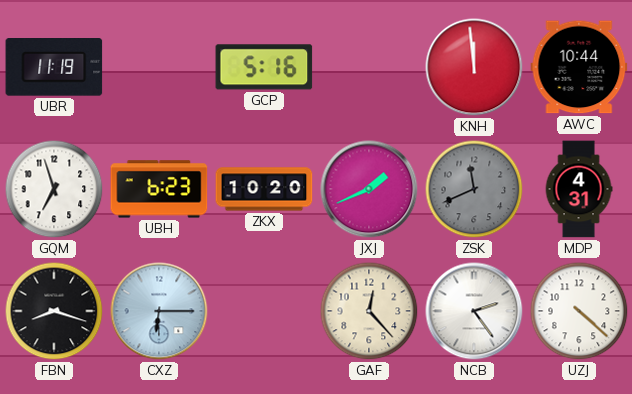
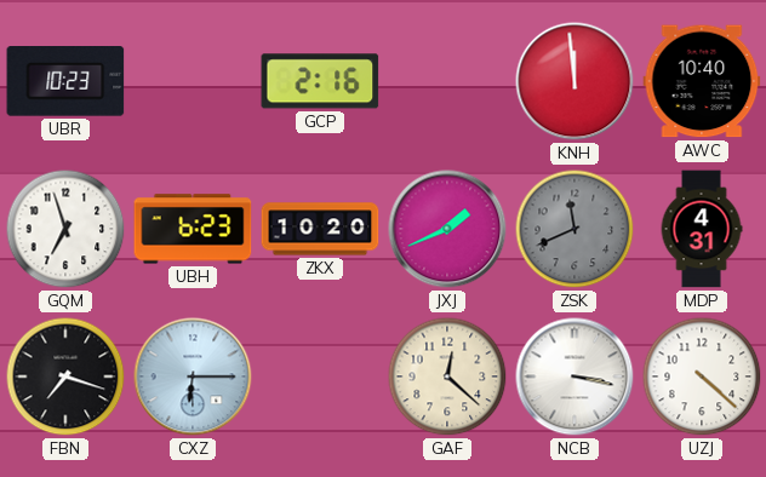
UBR: 11:19 -> 10:23 (65, 82)
GCP: 5:16 -> 2:16 (320, 81)
AWC: 10:44 -> 10:40 (702, 81)
FBN: 8:18 -> 7:18 (65, 377)
GAF: 12:23 -> 12:22 (447, 377)
NCB: 2:24 -> 3:17 (574, 377)
